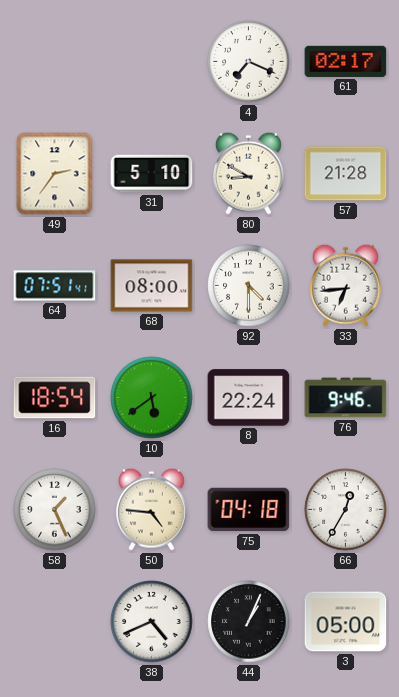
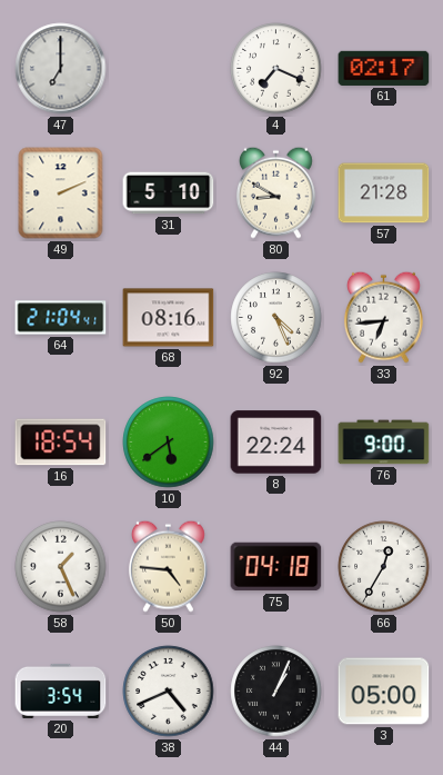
47: none -> 7:00 (61, 69)
49: 2:36 -> 2:11 (61, 193)
64: 07:51 -> 21:04 (61, 318)
68: 08:00 -> 08:16 (169, 318)
92: 4:30 -> 4:26 (276, 318)
76: 9:46 -> 9:00 (384, 443)
20: none -> 3:54 (61, 690)
